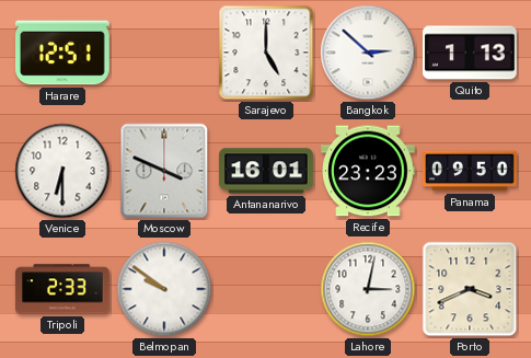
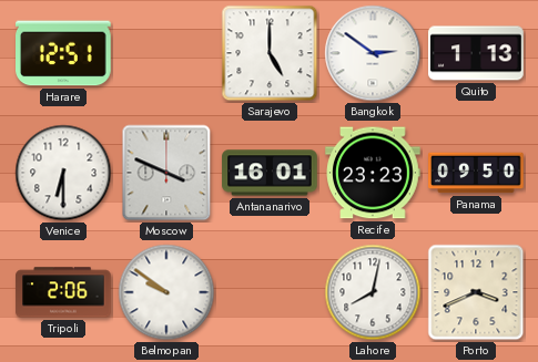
Bangkok: 2:52 -> 2:51 (373, 53)
Tripoli: 2:33 -> 2:06 (63, 292)
Lahore: 3:02 -> 8:02 (373, 292)
